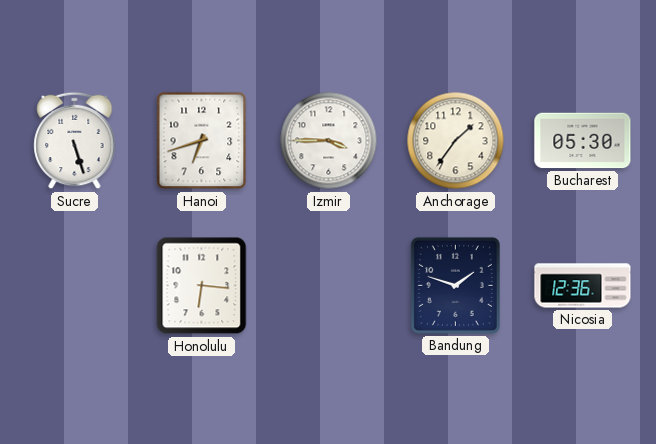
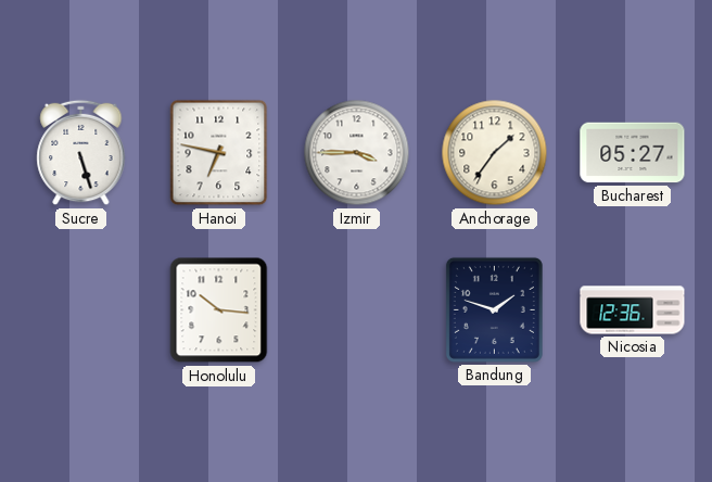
Hanoi: 6:42 -> 6:47 (219, 153)
Bucharest: 05:30 -> 05:27 (633, 153)
Honolulu: 6:16 -> 10:16 (219, 310)
